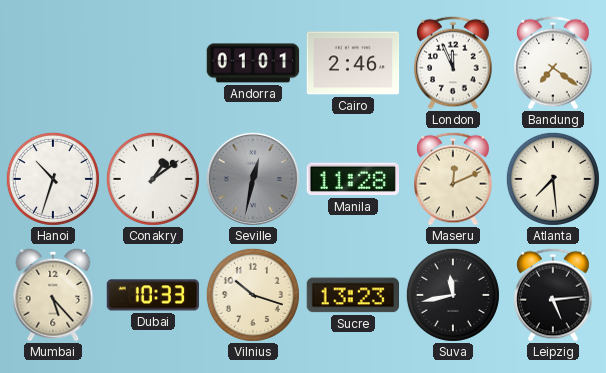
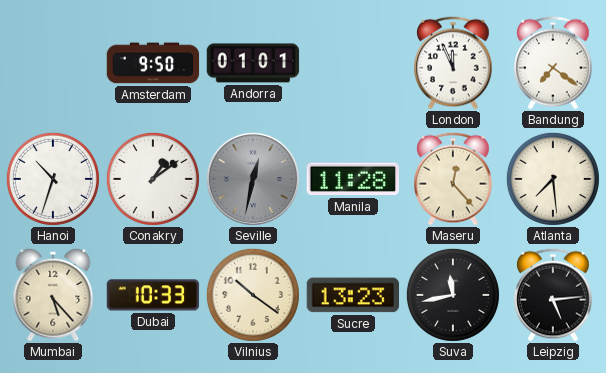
Amsterdam: none -> 9:50 (153, 63)
Cairo: 2:46 -> none (353, 63)
Maseru: 12:11 -> 12:23 (453, 179)
Vilnius: 10:18 -> 10:21 (253, 295)
